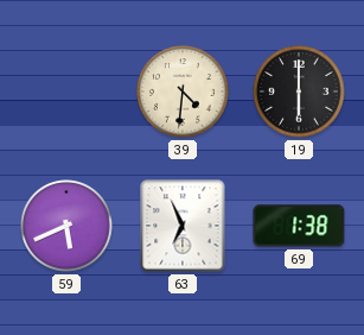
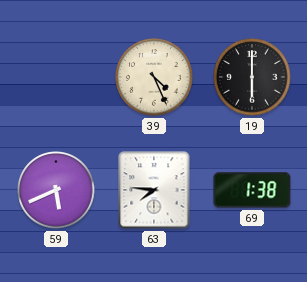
39: 4:31 -> 4:26 (154, 77)
63: 6:56 -> 7:46 (154, 190)
